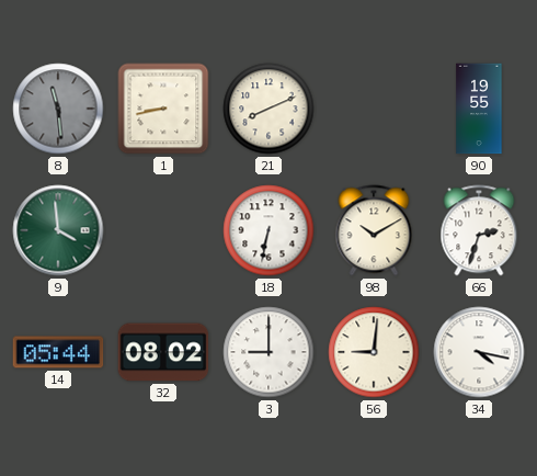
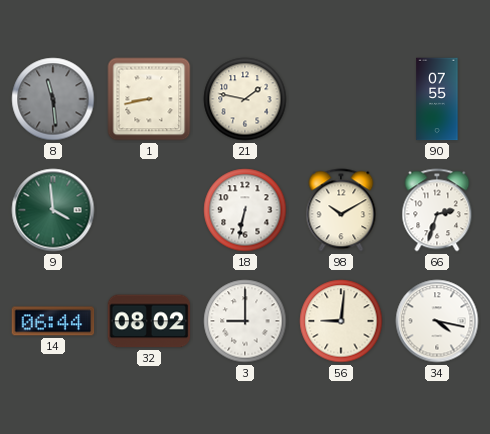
21: 8:11 -> 1:47 (245, 99)
90: 19:55 -> 07:55 (437, 99)
14: 05:44 -> 06:44 (53, 321)
